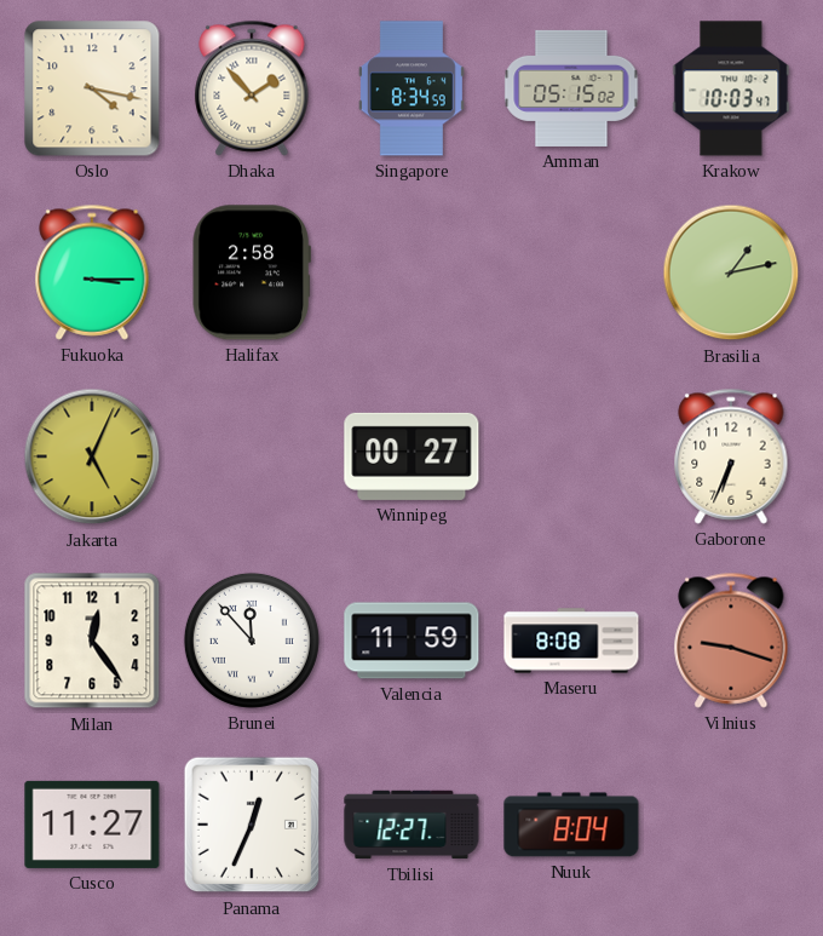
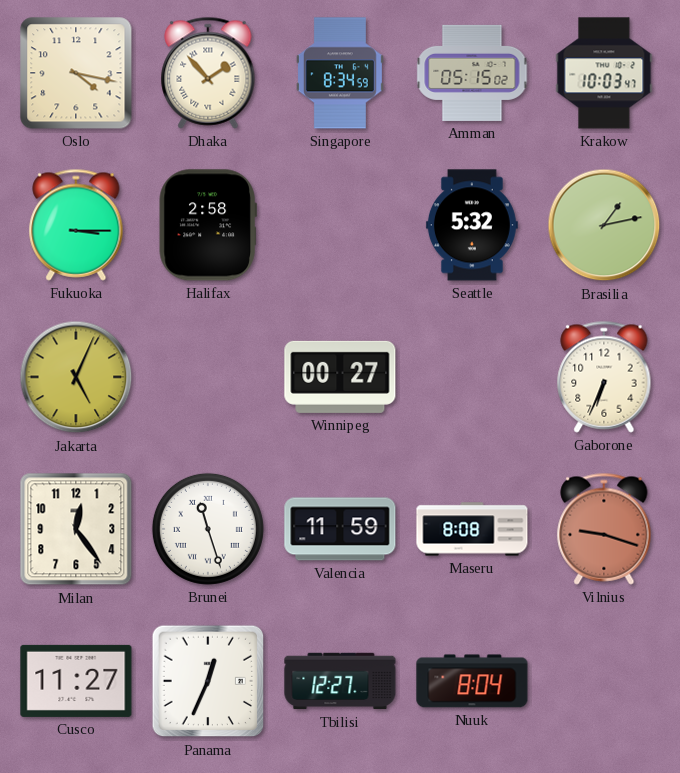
Seattle: none -> 5:32 (472, 225)
Brunei: 11:53 -> 11:27 (208, 529)
